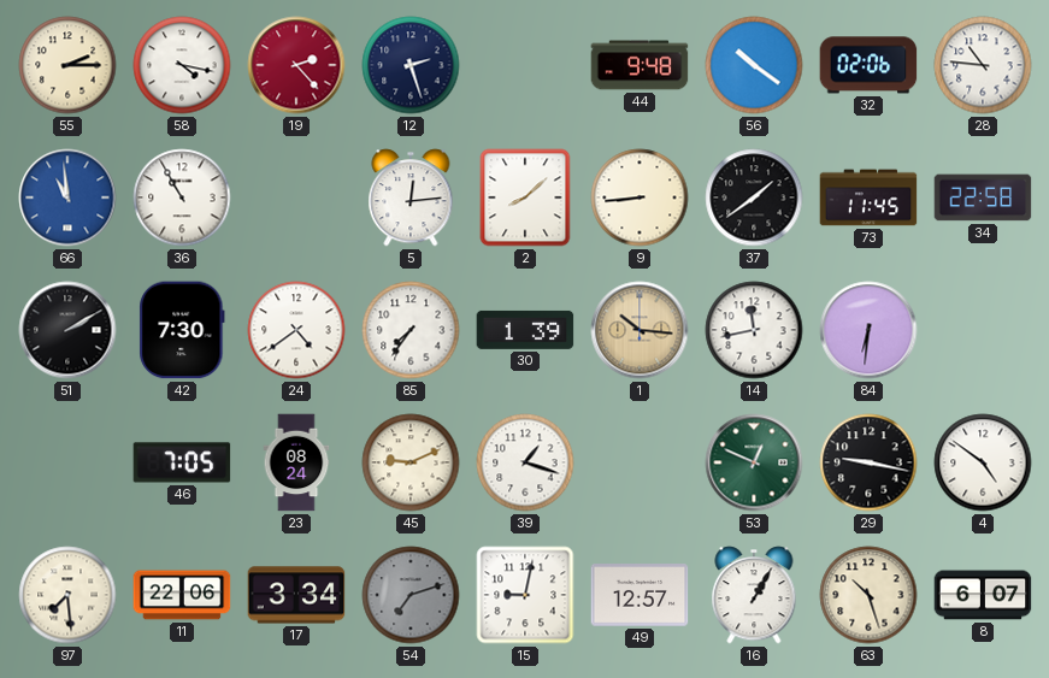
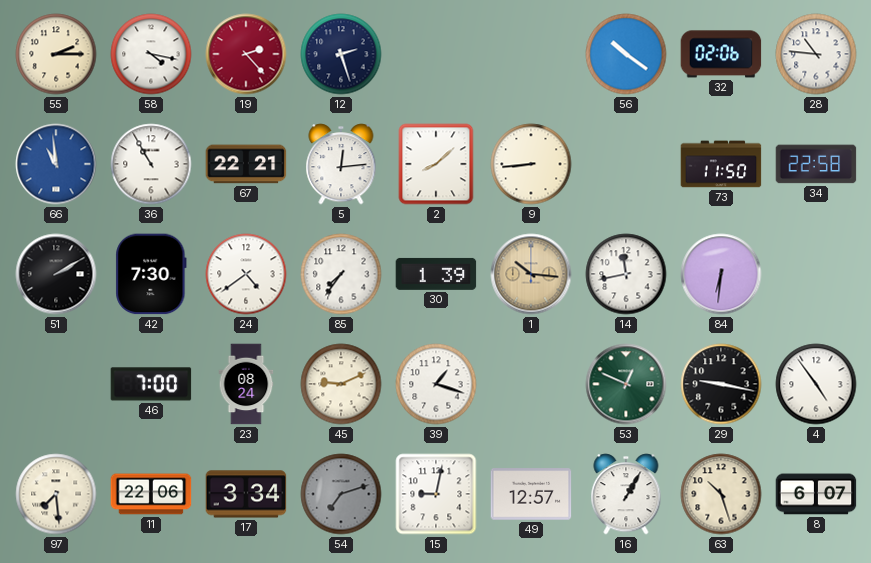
44: 9:48 -> none (640, 65)
67: none -> 22:21 (246, 164)
37: 1:39 -> none (754, 197)
73: 11:45 -> 11:50 (721, 164)
46: 7:05 -> 7:00 (151, 384)
4: 4:51 -> 4:54 (816, 384)
